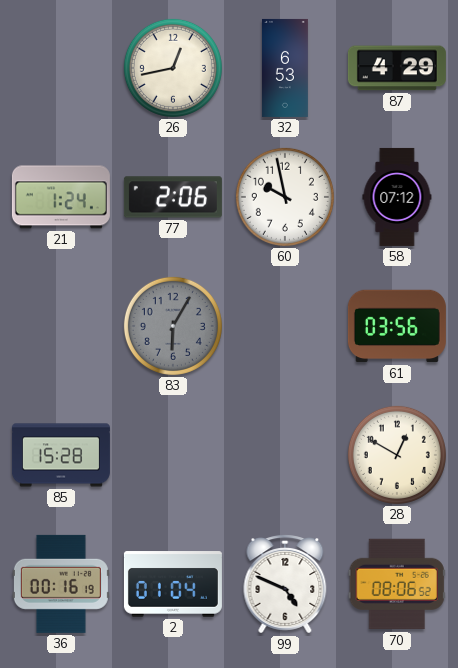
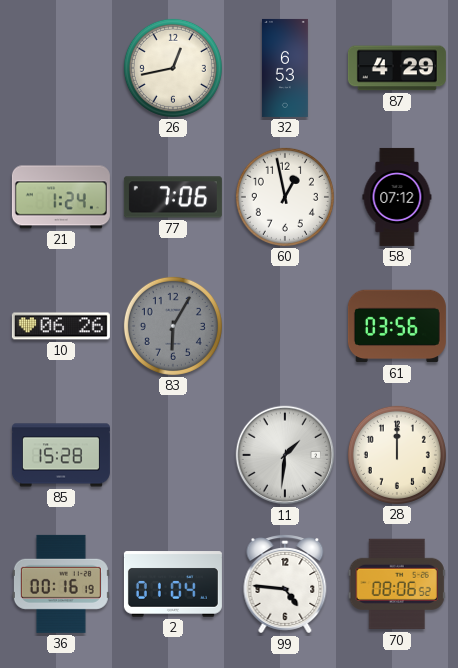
77: 2:06 -> 7:06 (173, 197)
60: 9:58 -> 12:58 (285, 197)
10: none -> 06:26 (61, 326)
11: none -> 1:31 (285, 455)
28: 12:50 -> 12:00 (397, 455)
99: 4:49 -> 4:46 (285, 584)
